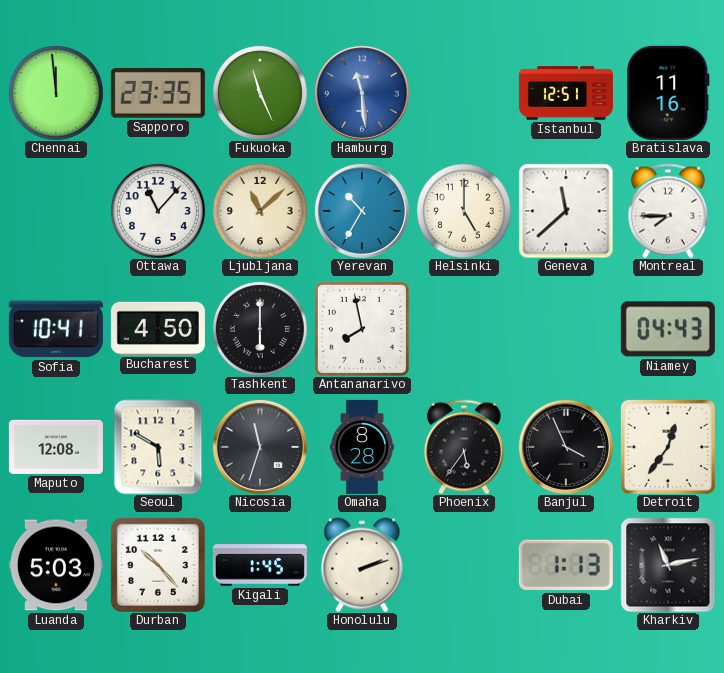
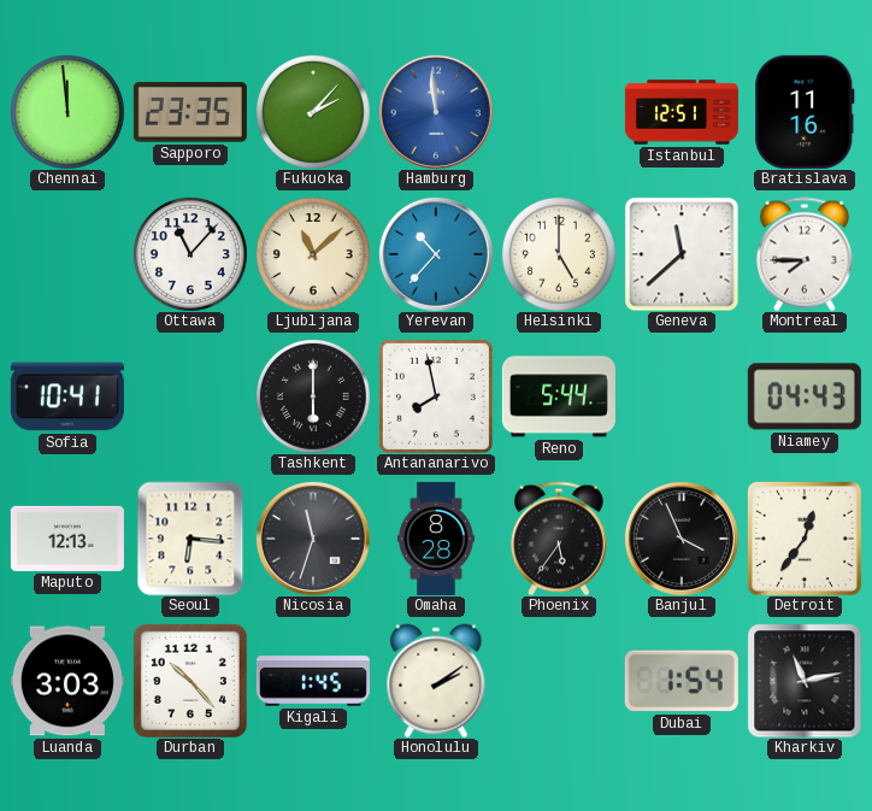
Fukuoka: 11:26 -> 2:07 (313, 112)
Hamburg: 11:29 -> 11:59 (436, 112)
Yerevan: 10:35 -> 10:37 (436, 254)
Bucharest: 4:50 -> none (158, 328)
Reno: none -> 5:44 (559, 396)
Maputo: 12:08 -> 12:13 (67, 539)
Seoul: 5:50 -> 6:16 (190, 539)
Luanda: 5:03 -> 3:03 (67, 681)
Honolulu: 2:12 -> 2:09 (436, 681)
Dubai: 1:13 -> 1:54 (682, 681)
